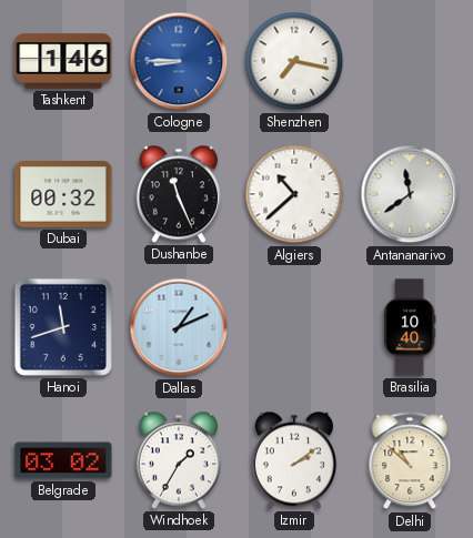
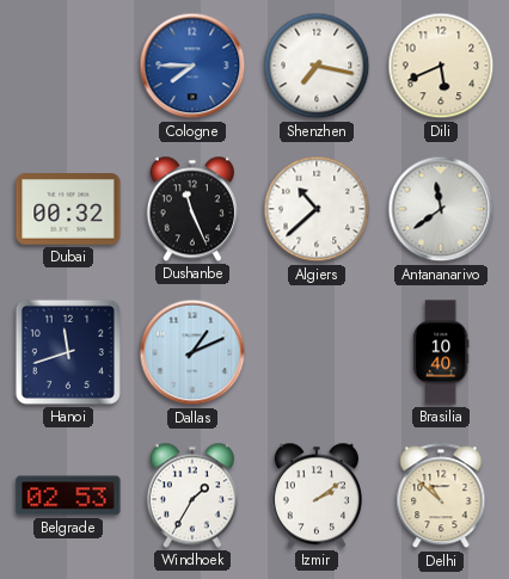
Tashkent: 1:46 -> none (63, 61)
Cologne: 8:45 -> 7:45 (192, 66)
Dili: none -> 5:41 (441, 66)
Belgrade: 03:02 -> 02:53 (68, 495)
